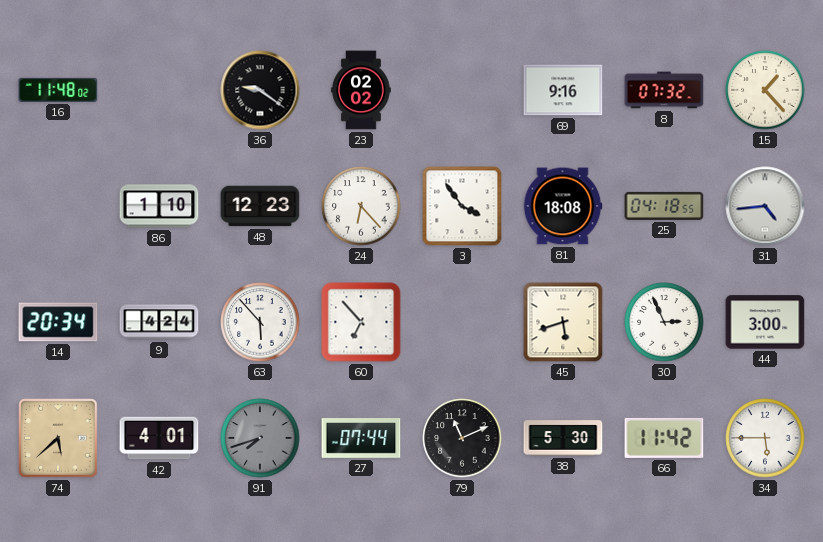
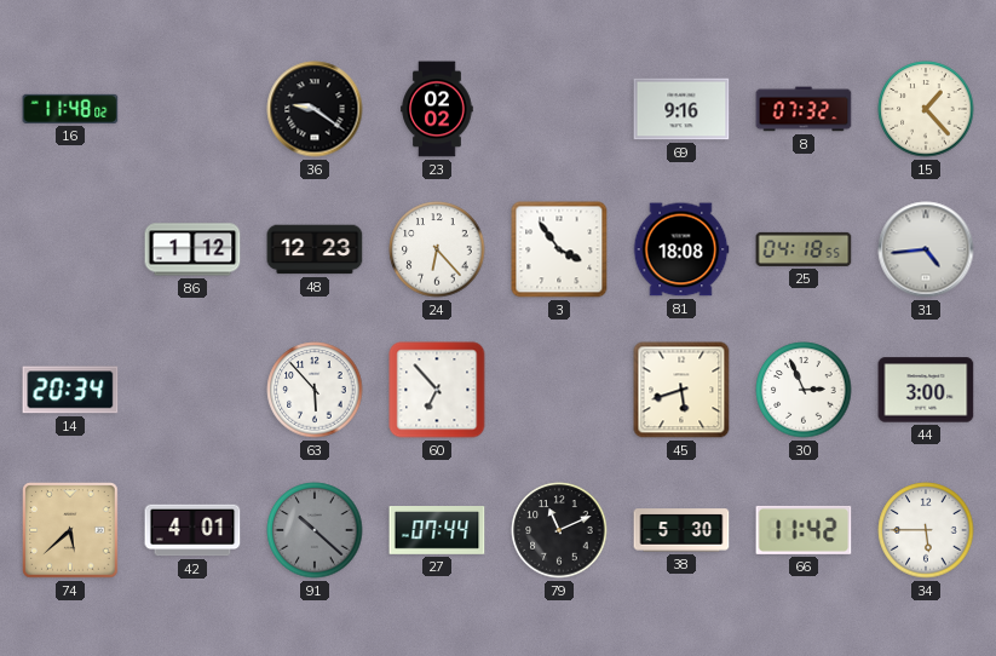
86: 1:10 -> 1:12 (192, 249)
9: 4:24 -> none (159, 322)
91: 7:42 -> 10:22 (315, 530)
